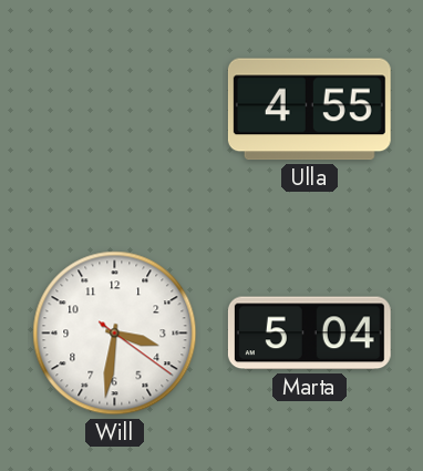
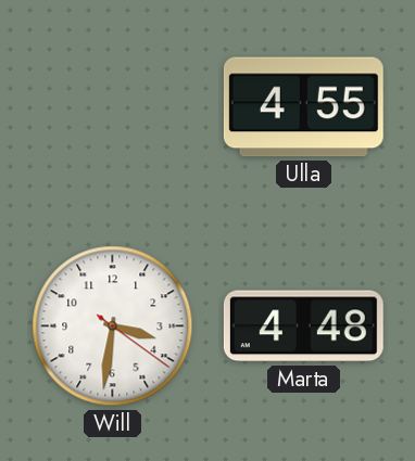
Marta: 5:04 -> 4:48 (303, 326)
